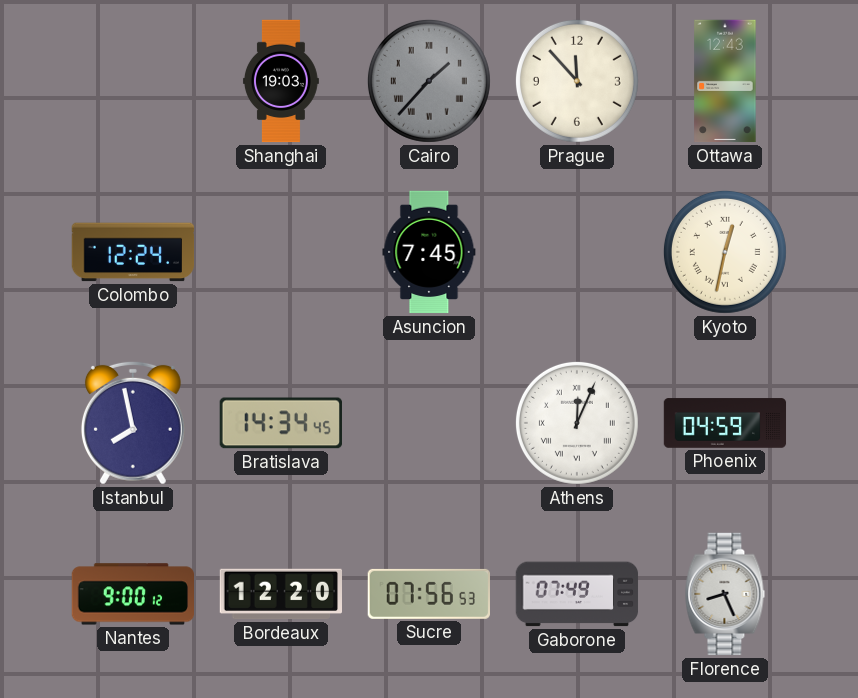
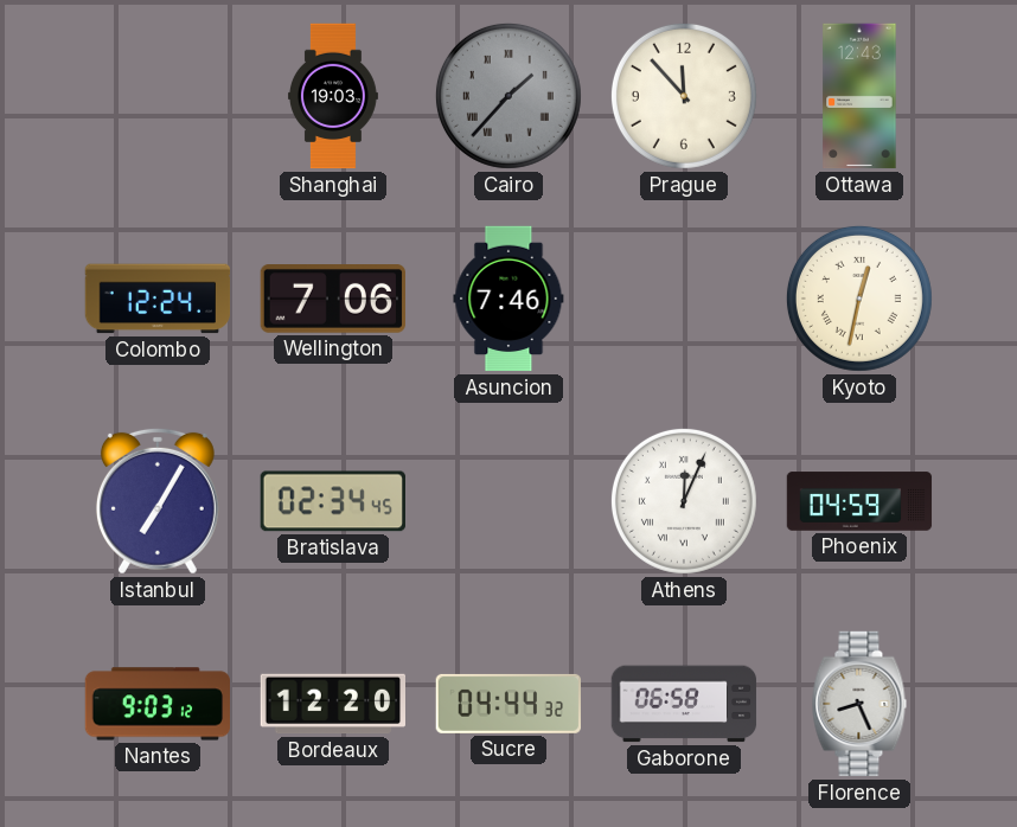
Wellington: none -> 7:06 (332, 300)
Asuncion: 7:45 -> 7:46 (509, 299)
Istanbul: 7:58 -> 7:05 (158, 501)
Bratislava: 14:34 -> 02:34 (333, 501)
Nantes: 9:00 -> 9:03 (156, 704)
Sucre: 07:56 -> 04:44 (507, 704)
Gaborone: 07:49 -> 06:58 (684, 704)
